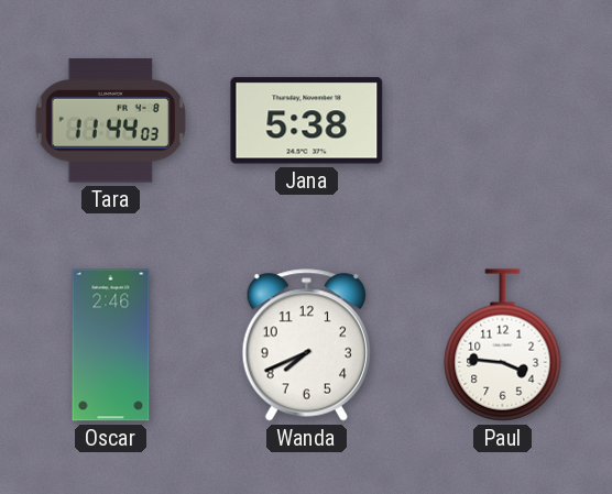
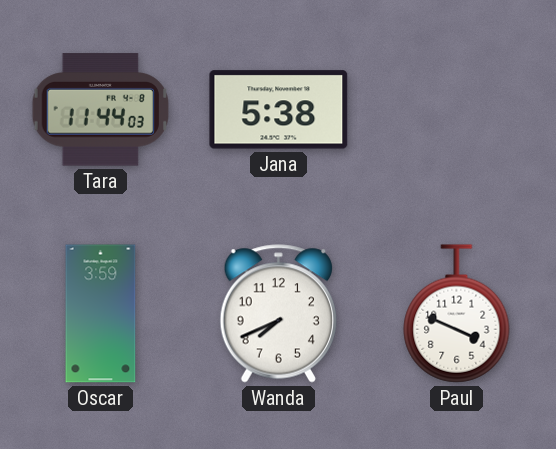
Oscar: 2:46 -> 3:59 (101, 314)
Paul: 3:46 -> 3:49 (457, 314)
